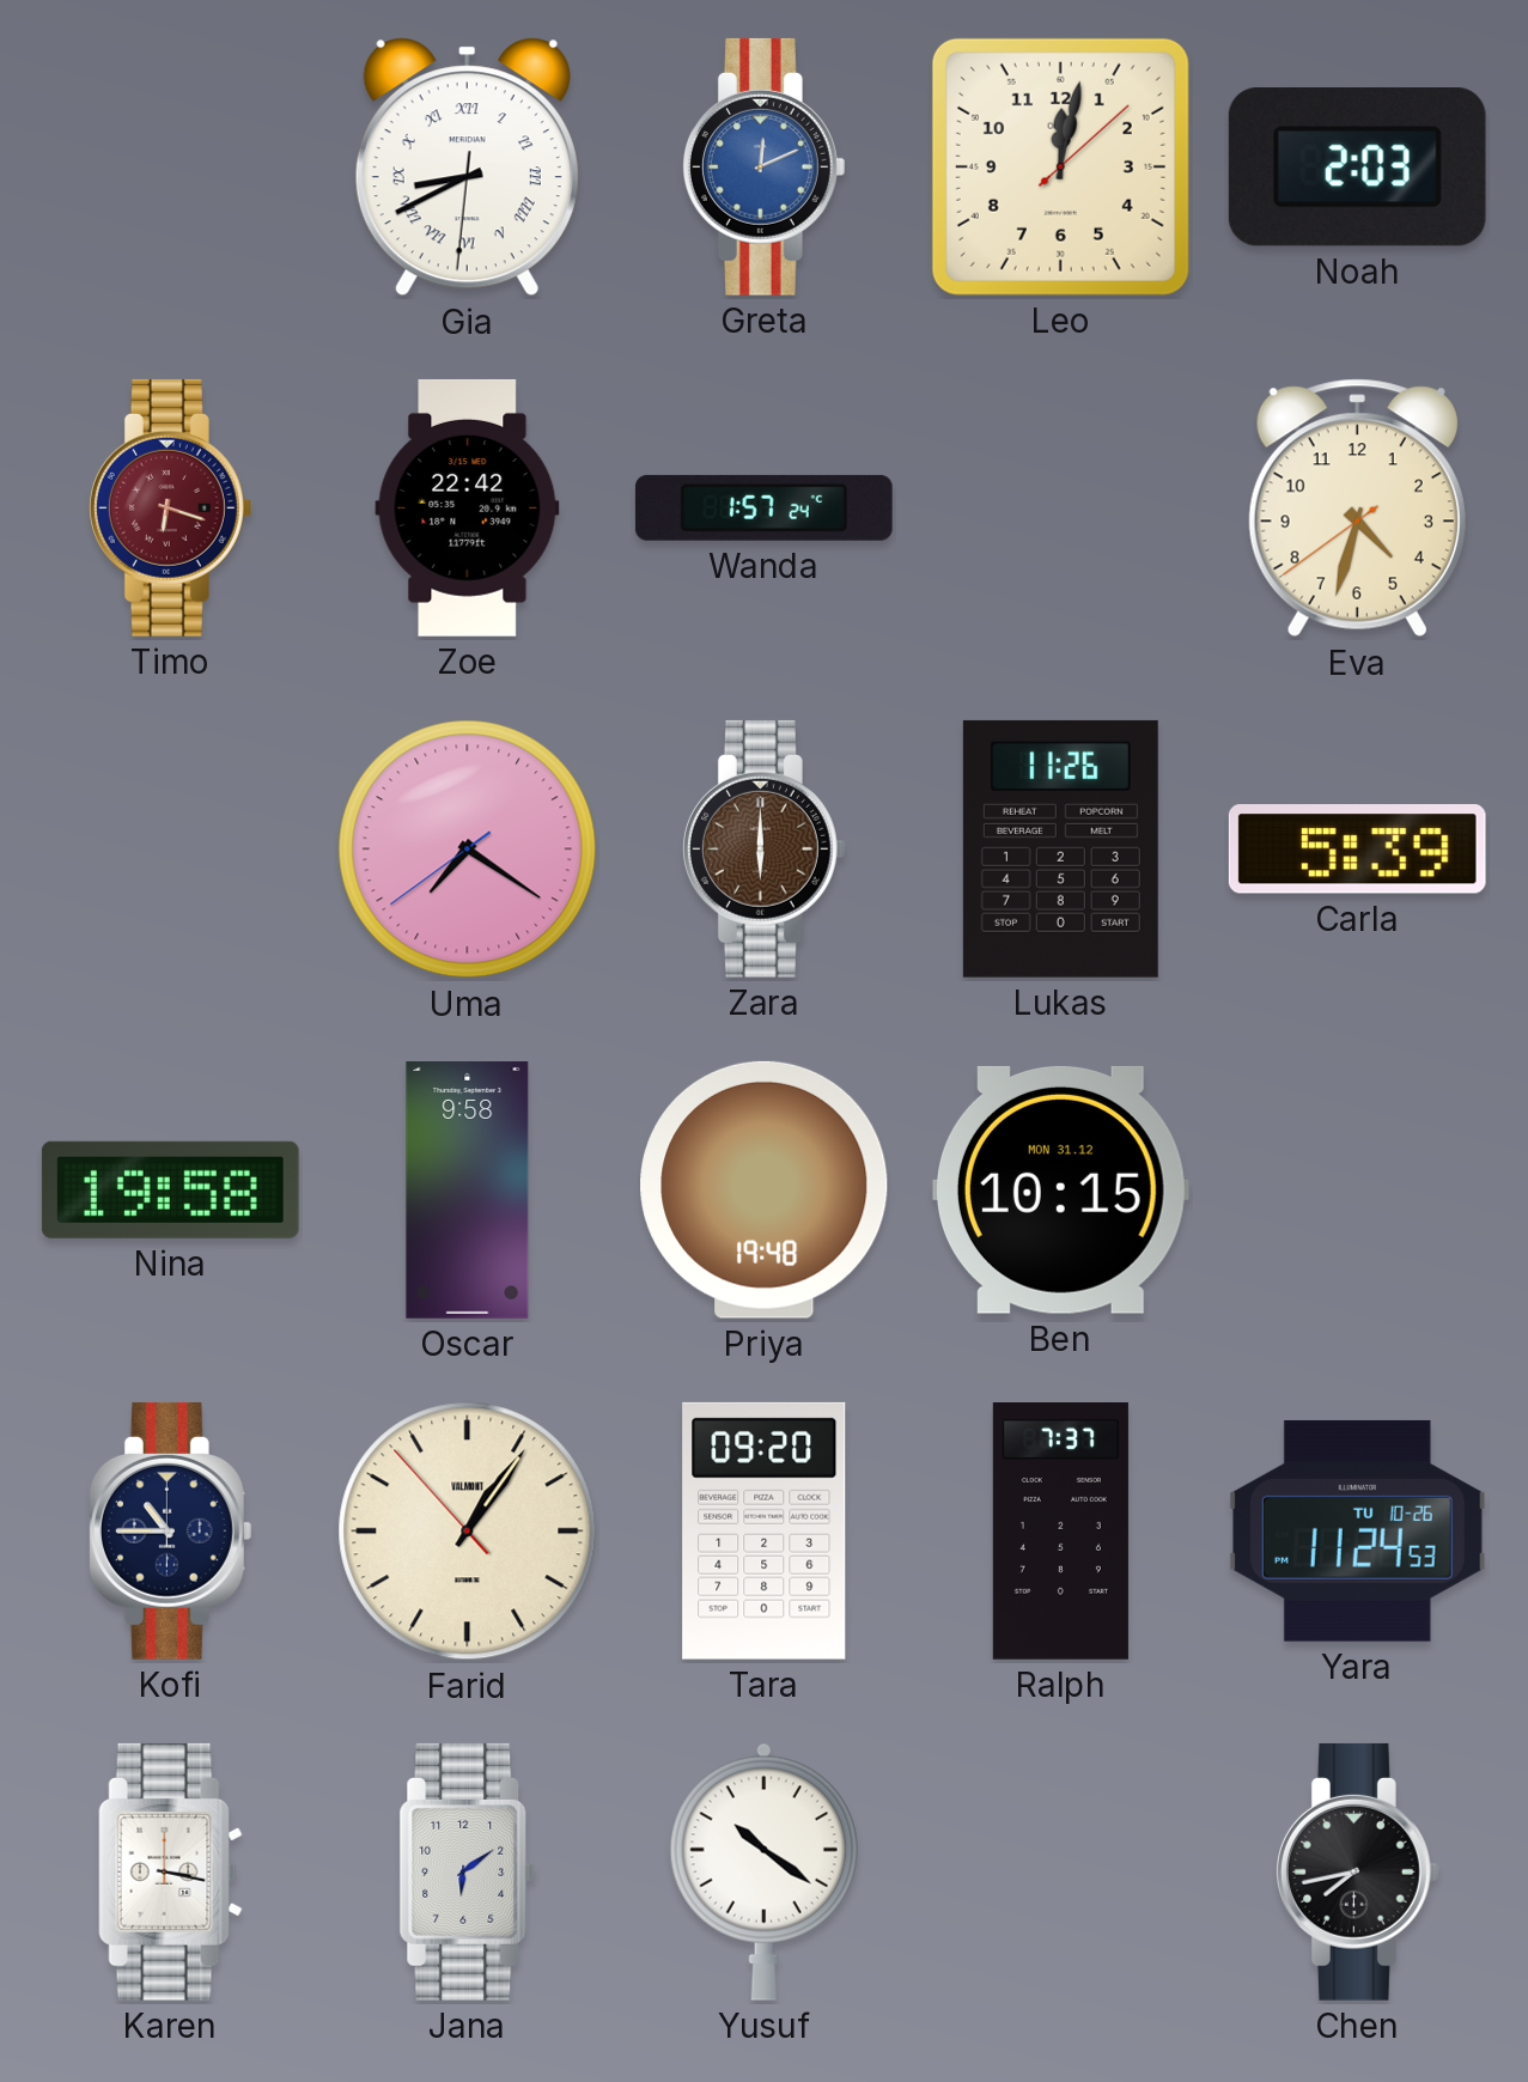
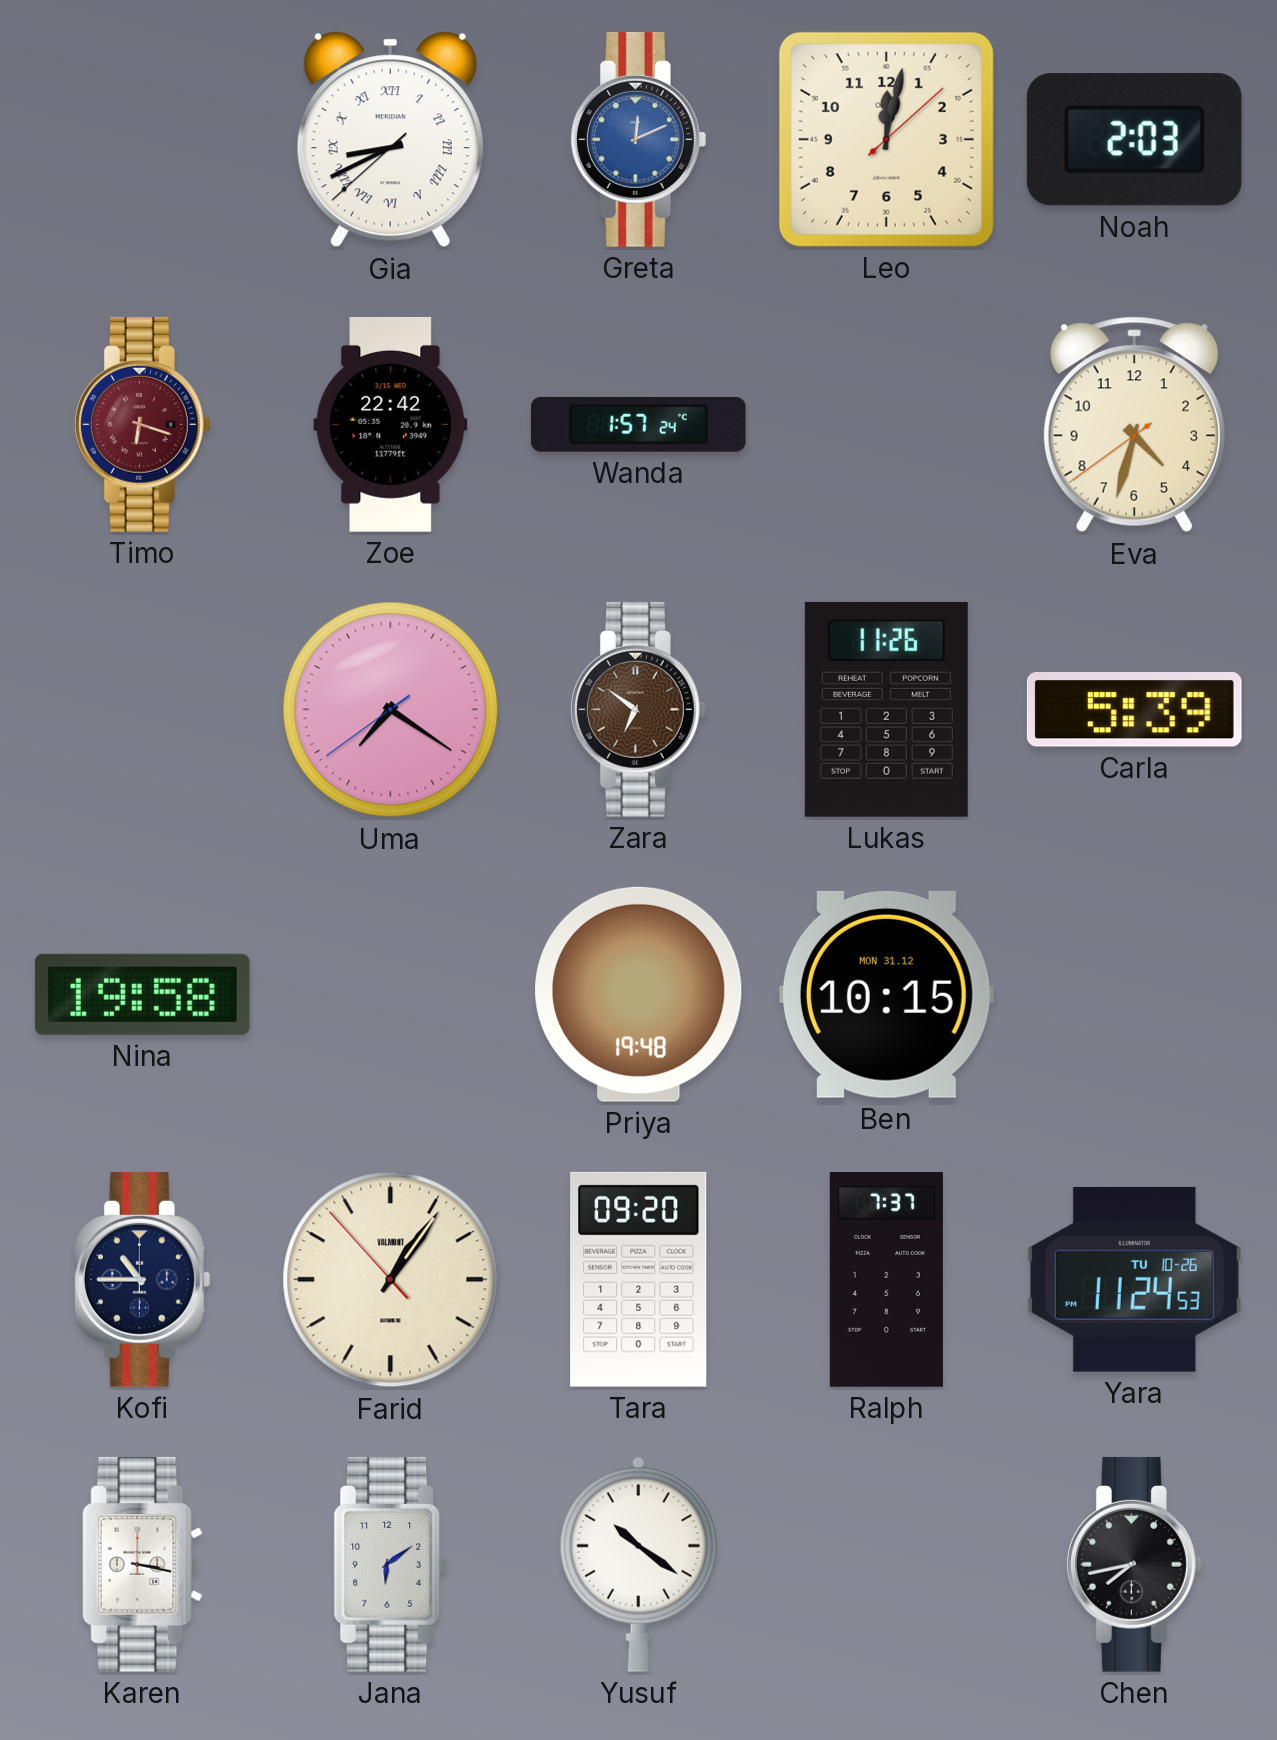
Gia: 8:40:31 -> 8:40:38 (390, 140)
Zara: 6:00 -> 6:51 (638, 709)
Oscar: 9:58 -> none (468, 1191)
